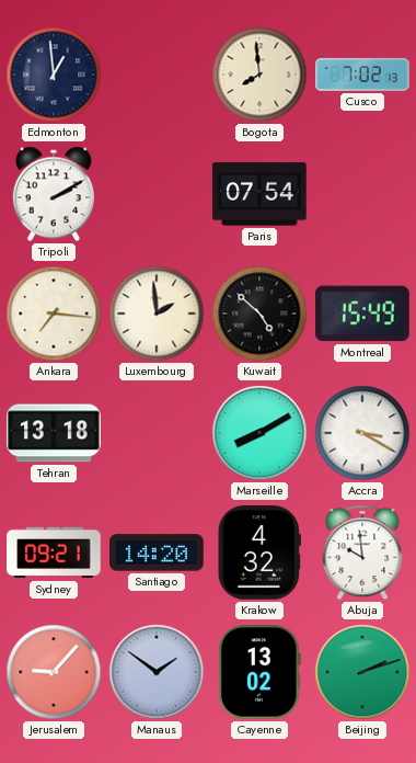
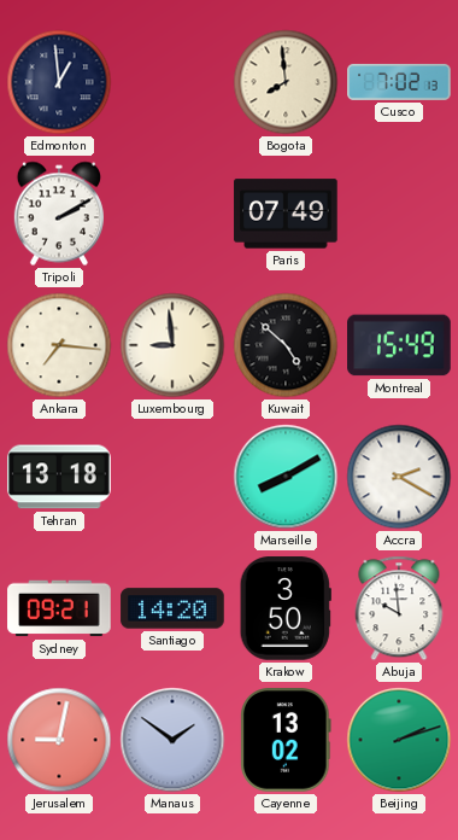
Paris: 07:54 -> 07:49 (286, 214)
Luxembourg: 1:59 -> 8:59 (172, 345)
Accra: 3:20 -> 2:20 (399, 477)
Krakow: 4:32 -> 3:50 (286, 608)
Jerusalem: 9:07 -> 9:02 (59, 740)
